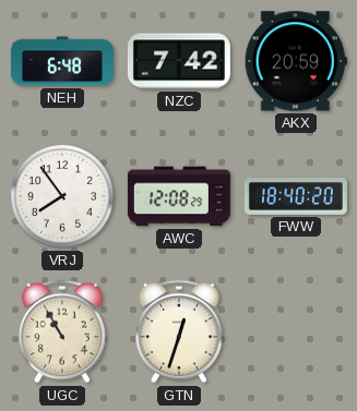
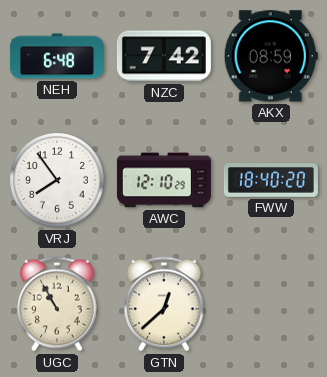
AKX: 20:59 -> 08:59 (271, 56)
AWC: 12:08 -> 12:10 (164, 180)
GTN: 12:33 -> 12:38 (165, 304)
